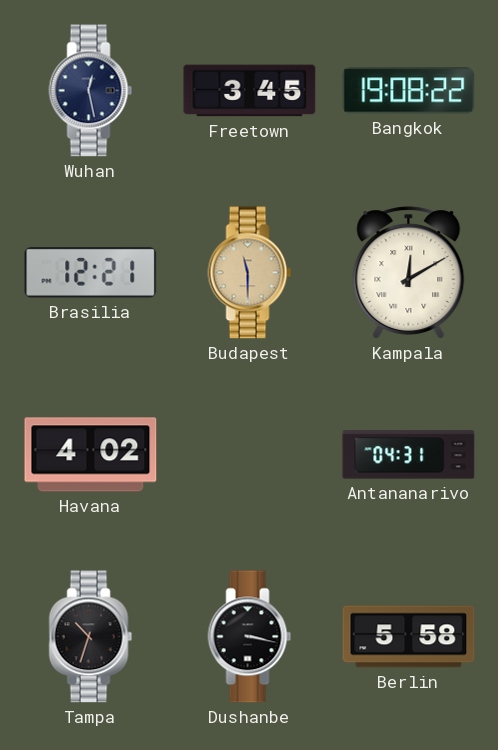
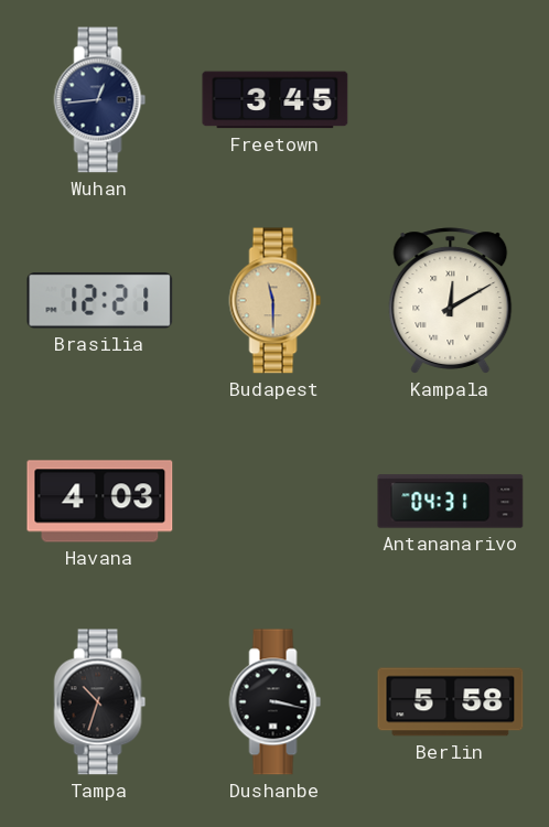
Wuhan: 12:28 -> 12:44 (100, 100)
Bangkok: 19:08 -> none (409, 91)
Havana: 4:02 -> 4:03 (100, 502)
